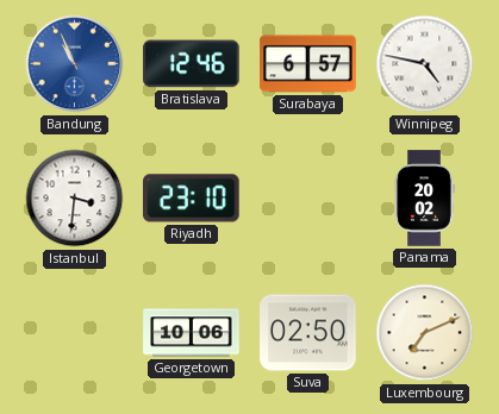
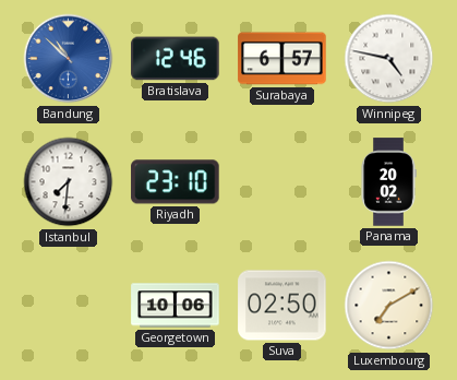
Bandung: 10:56 -> 10:52 (69, 59)
Istanbul: 3:31 -> 7:31 (69, 182)
Luxembourg: 7:11 -> 7:10 (389, 306)
